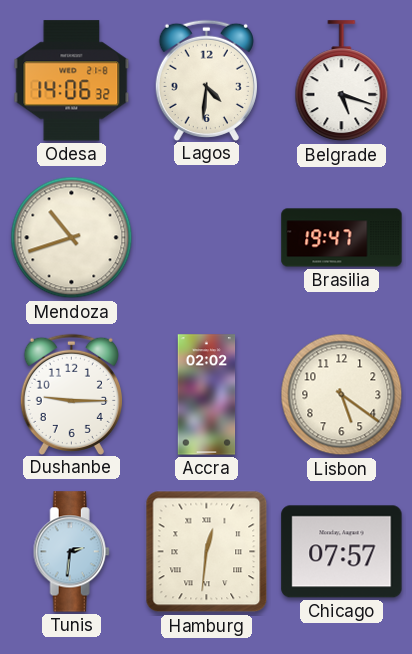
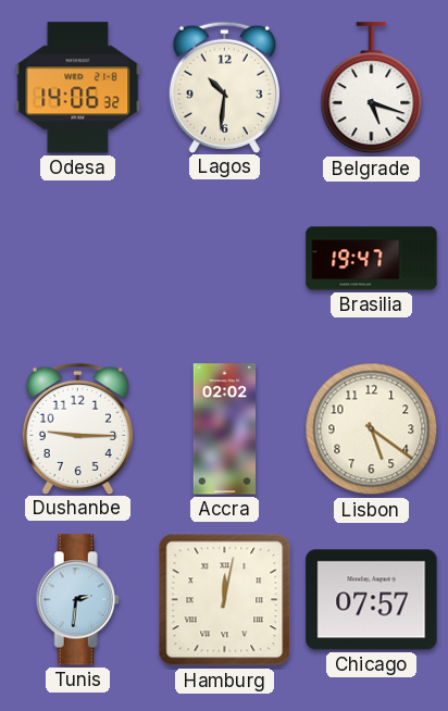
Lagos: 4:31 -> 10:31 (224, 87)
Mendoza: 10:42 -> none (72, 238)
Hamburg: 12:31 -> 12:02 (225, 600)
